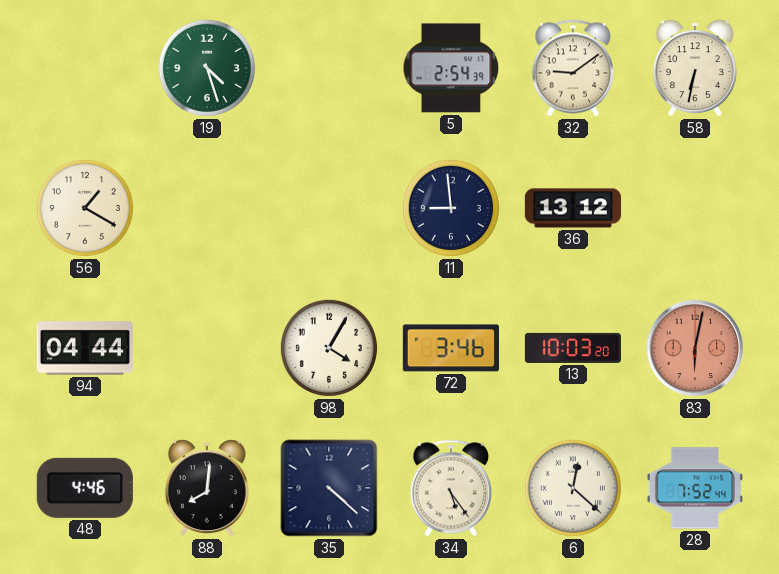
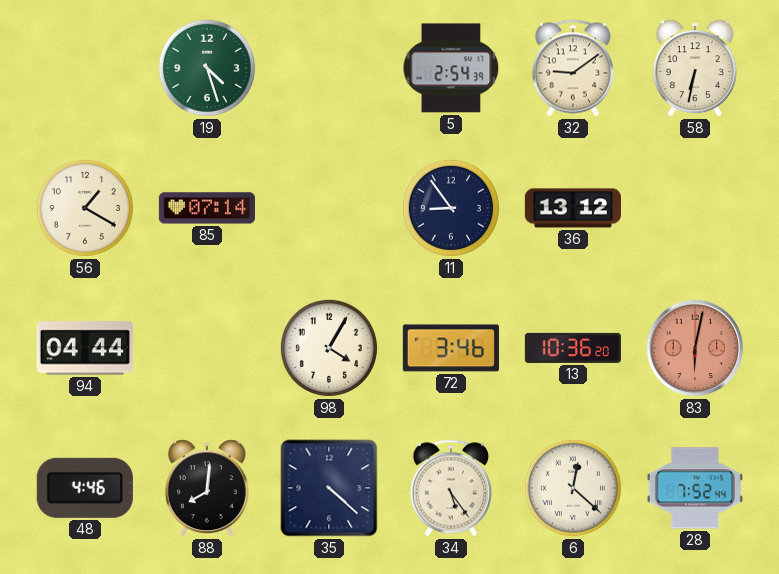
85: none -> 07:14 (207, 208)
11: 8:59 -> 8:54 (451, 208)
13: 10:03 -> 10:36 (573, 348)
